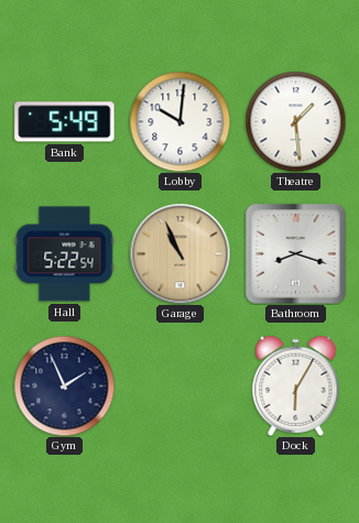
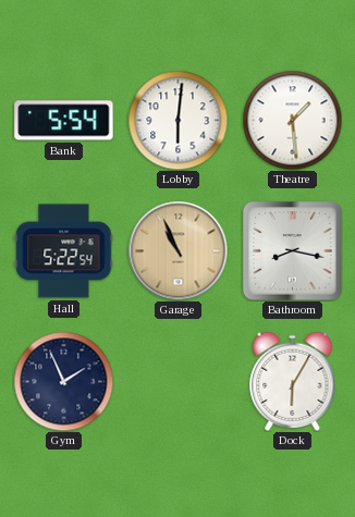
Bank: 5:49 -> 5:54 (64, 121)
Lobby: 10:01 -> 6:01 (177, 120)
Bathroom: 8:18 -> 8:17 (293, 251)
